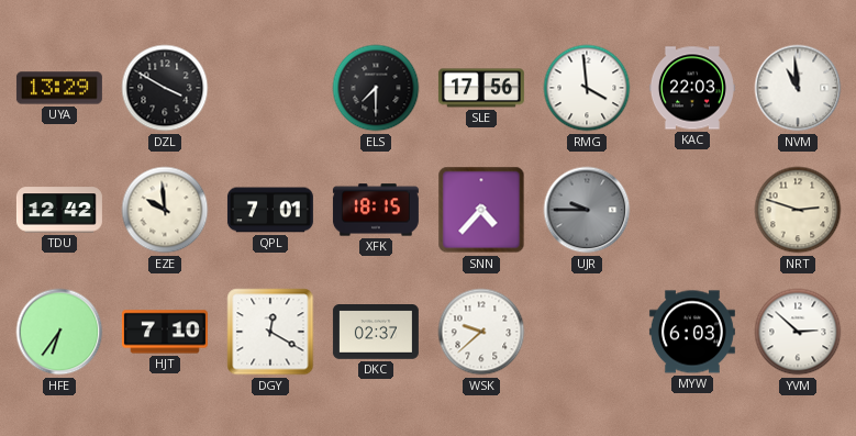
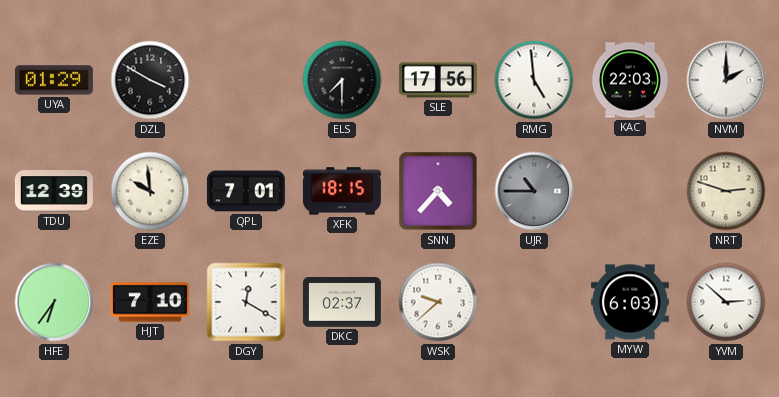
UYA: 13:29 -> 01:29 (54, 80)
RMG: 3:59 -> 4:59 (534, 80)
NVM: 10:59 -> 2:00 (726, 80)
TDU: 12:42 -> 12:39 (54, 191)
UJR: 9:45 -> 10:45 (534, 191)
